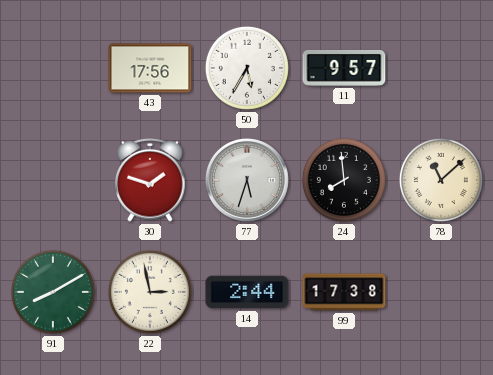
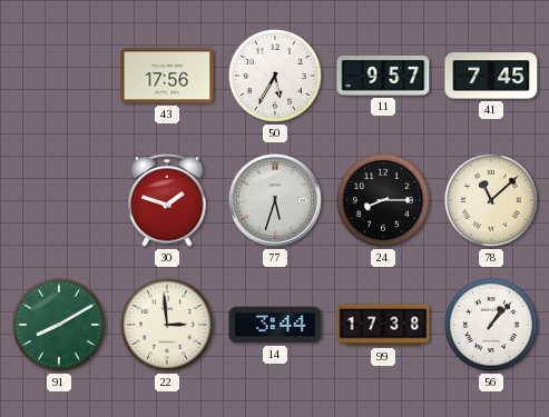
41: none -> 7:45 (491, 76)
24: 7:59 -> 8:15 (383, 200)
22: 2:58 -> 2:59 (167, 325)
14: 2:44 -> 3:44 (275, 325)
56: none -> 1:07 (491, 325)
